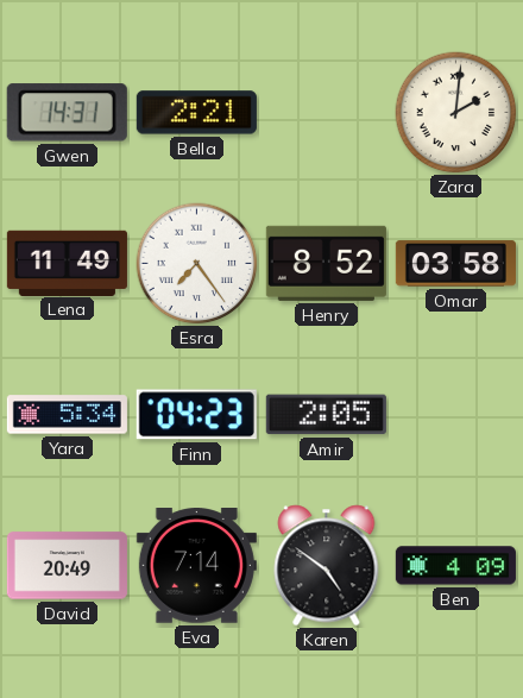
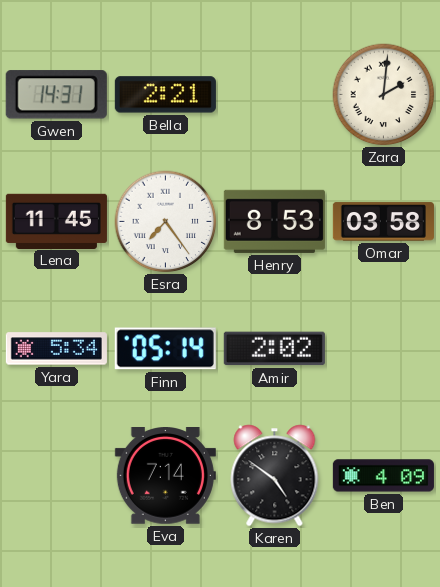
Lena: 11:49 -> 11:45 (56, 221)
Henry: 8:52 -> 8:53 (274, 221)
Finn: 04:23 -> 05:14 (165, 349)
Amir: 2:05 -> 2:02 (274, 349)
David: 20:49 -> none (67, 566)
